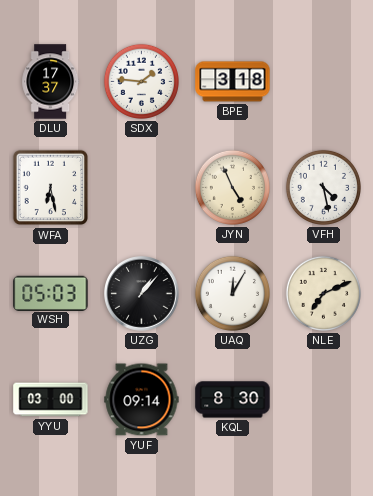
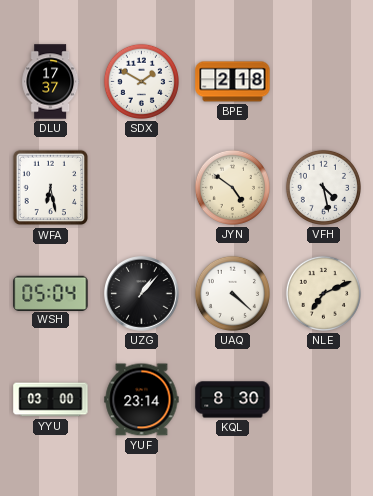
SDX: 1:46 -> 1:50 (141, 81)
BPE: 3:18 -> 2:18 (233, 82)
JYN: 4:56 -> 4:51 (232, 187)
WSH: 05:03 -> 05:04 (51, 293)
UAQ: 12:05 -> 4:22 (232, 293)
YUF: 09:14 -> 23:14 (142, 400)
